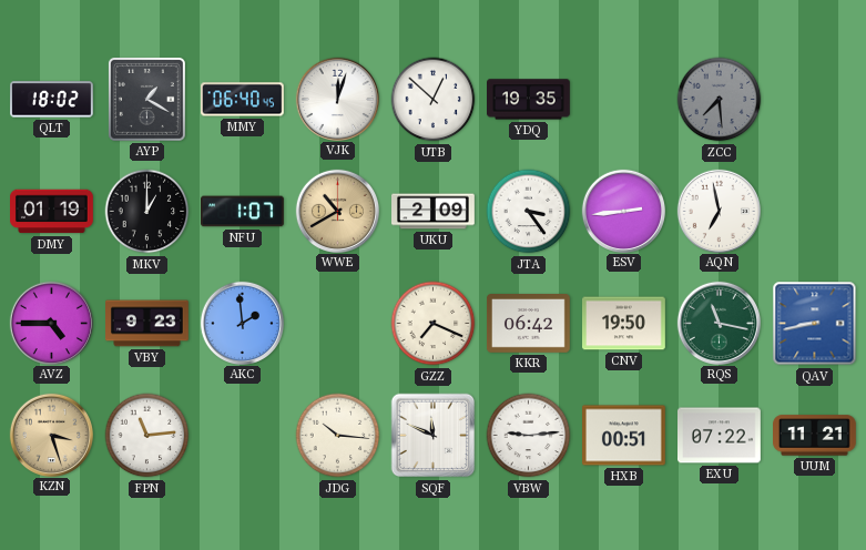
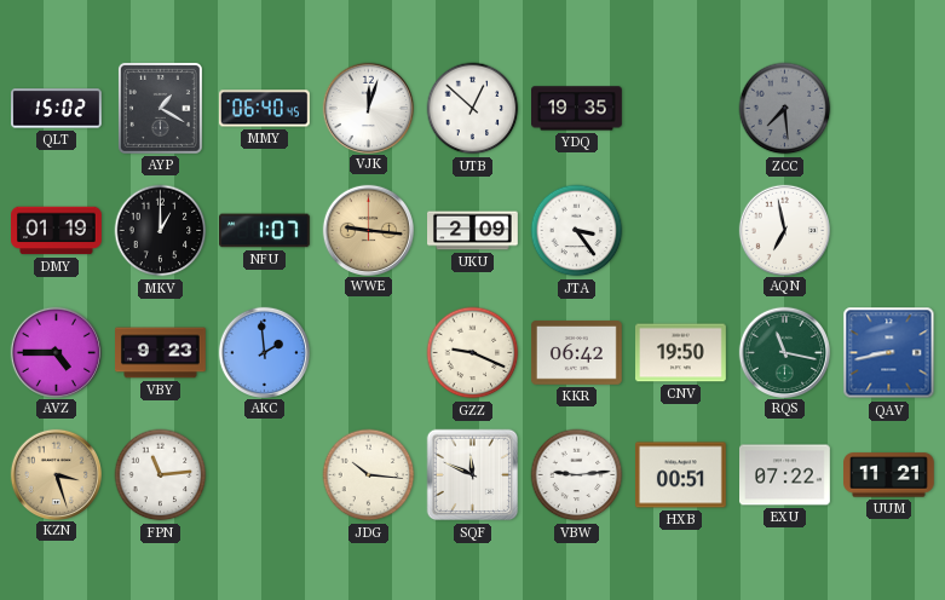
QLT: 18:02 -> 15:02 (57, 109)
WWE: 10:40 -> 9:16 (368, 230)
ESV: 2:44 -> none (623, 211)
GZZ: 7:19 -> 9:19 (473, 353)
